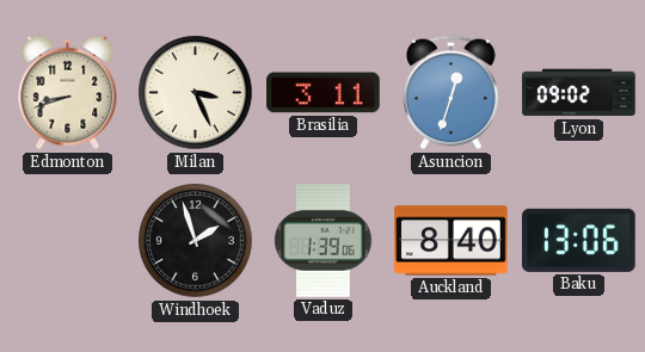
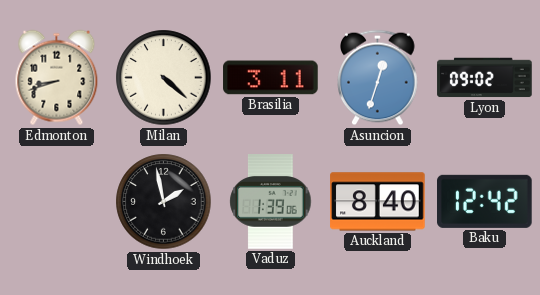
Milan: 3:26 -> 4:22 (164, 78)
Windhoek: 1:57 -> 1:58 (164, 202)
Baku: 13:06 -> 12:42 (485, 201)
